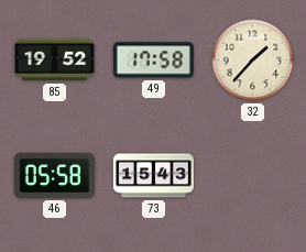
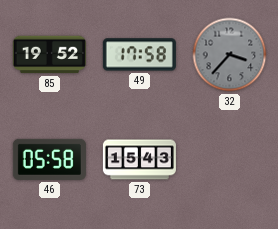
32: 1:37 -> 3:37 (230, 55)
32 dial: cream -> grey (230, 55)
